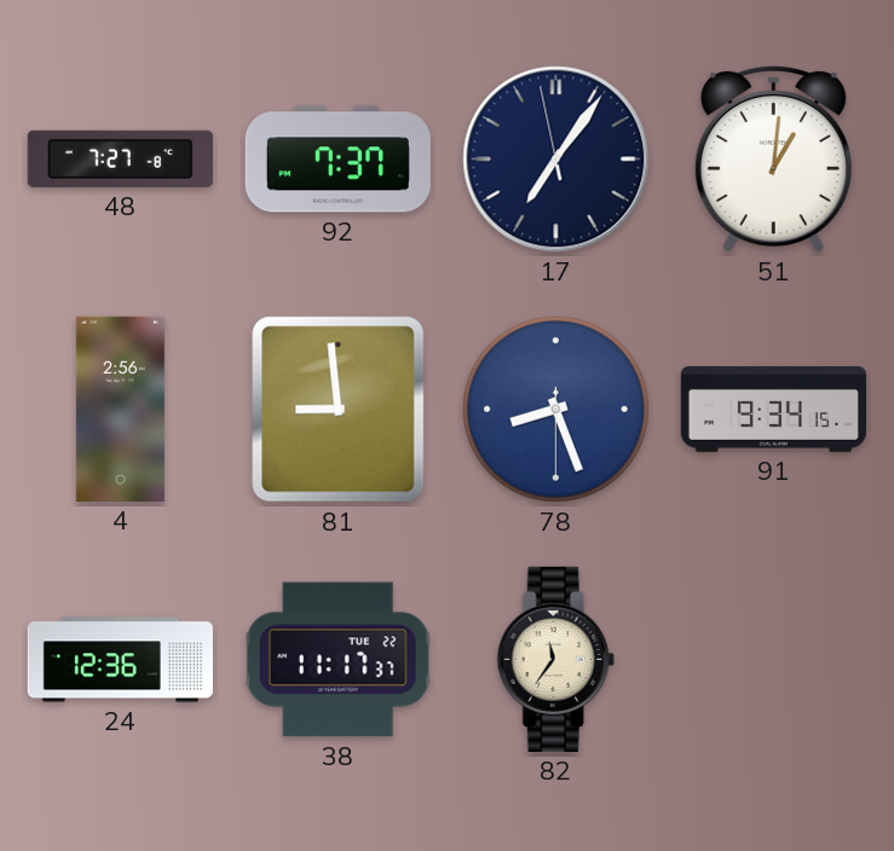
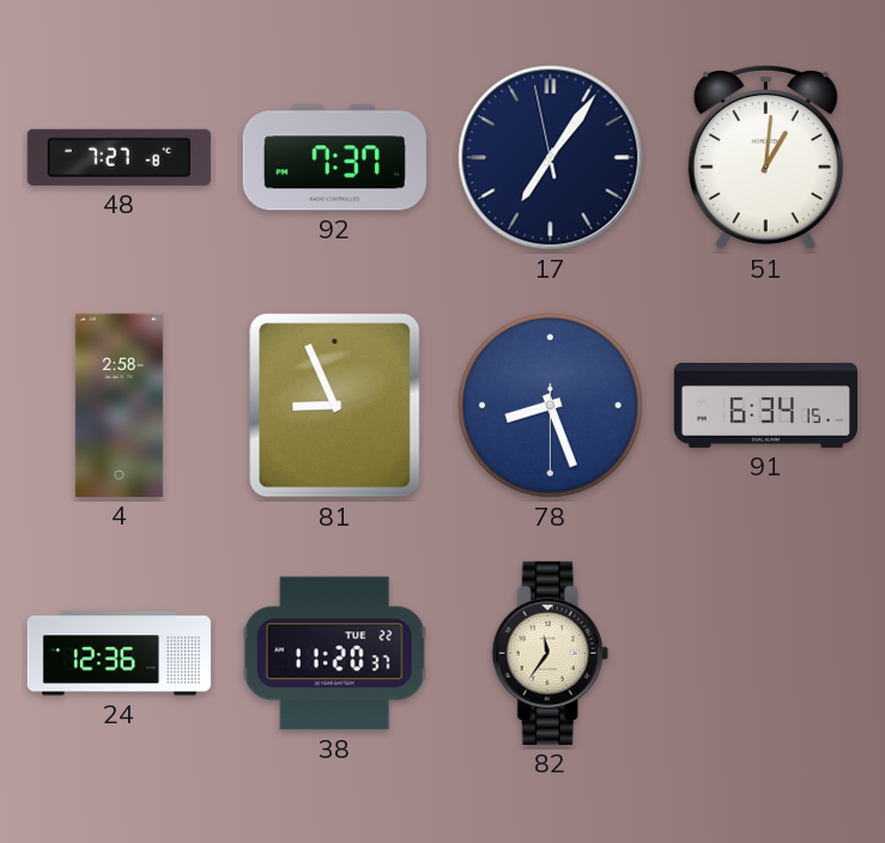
4: 2:56 -> 2:58 (119, 405)
81: 8:59 -> 8:56 (335, 406)
91: 9:34 -> 6:34 (765, 405)
38: 11:17 -> 11:20 (334, 654)
